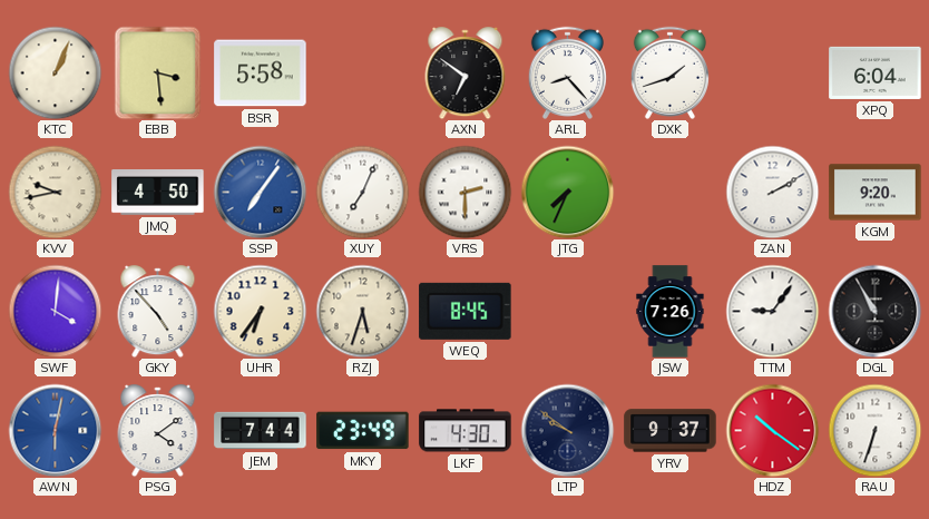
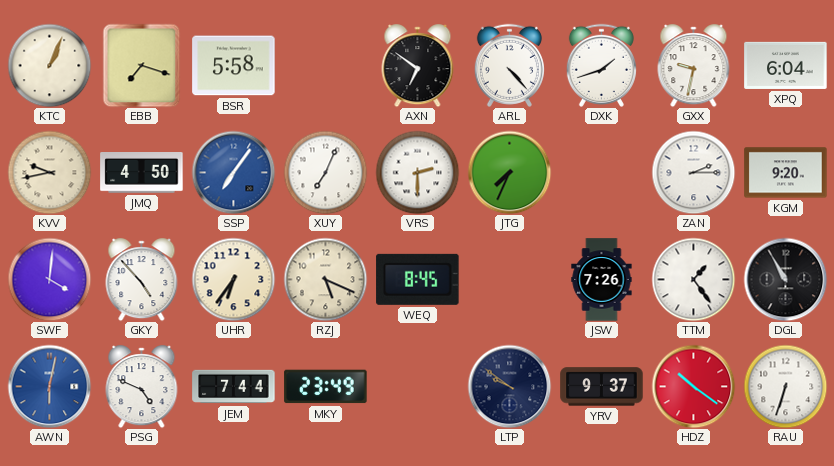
EBB: 3:29 -> 7:18 (142, 65)
ARL: 8:23 -> 4:23 (509, 65)
GXX: none -> 9:32 (694, 66)
ZAN: 2:10 -> 2:15 (693, 172)
RZJ: 5:33 -> 5:19 (325, 279)
TTM: 9:06 -> 1:24 (693, 279)
PSG: 4:09 -> 4:49 (142, 387)
LKF: 4:30 -> none (466, 431)
